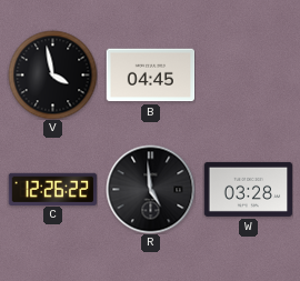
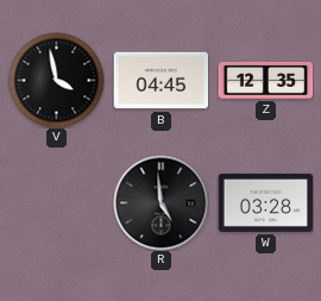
Z: none -> 12:35 (265, 80)
C: 12:26 -> none (52, 189)
